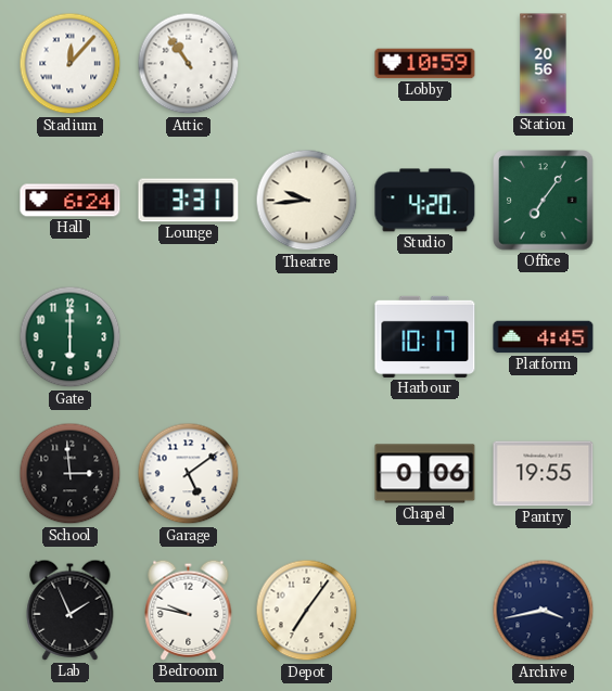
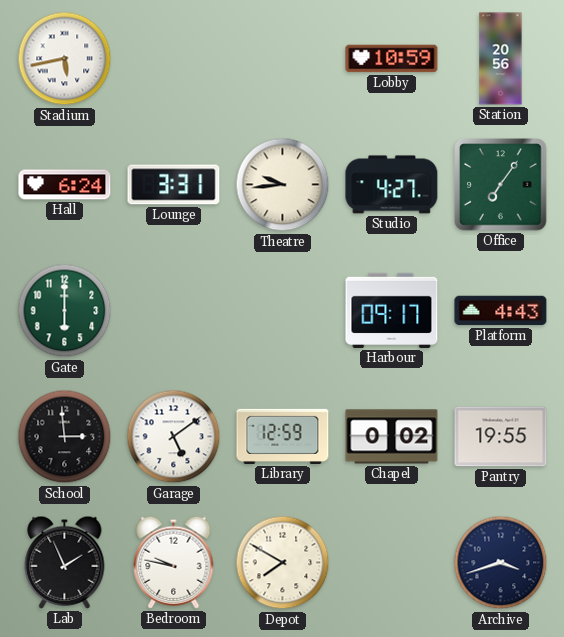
Stadium: 12:07 -> 5:43 (65, 59)
Attic: 10:54 -> none (189, 64)
Studio: 4:20 -> 4:27 (392, 185)
Harbour: 10:17 -> 09:17 (392, 310)
Platform: 4:45 -> 4:43 (501, 311)
Library: none -> 12:59 (283, 436)
Chapel: 0:06 -> 0:02 (392, 437)
Depot: 7:06 -> 7:50 (283, 563)
Archive: 3:43 -> 3:42 (501, 563)
